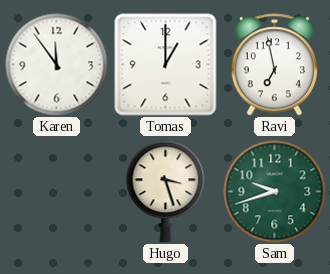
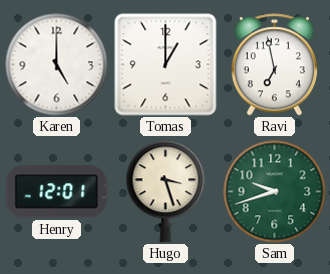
Karen: 11:54 -> 5:00 (57, 65)
Henry: none -> 12:01 (57, 192)
